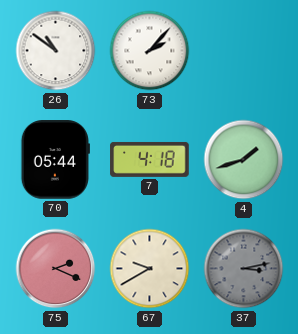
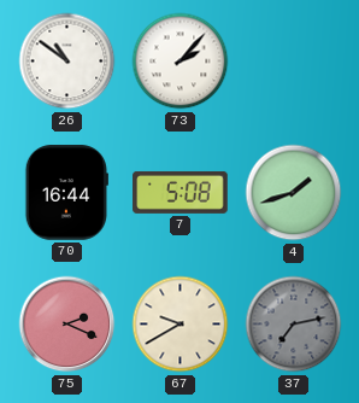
70: 05:44 -> 16:44 (66, 193)
7: 4:18 -> 5:08 (181, 192)
37: 3:13 -> 7:13 (294, 325)
